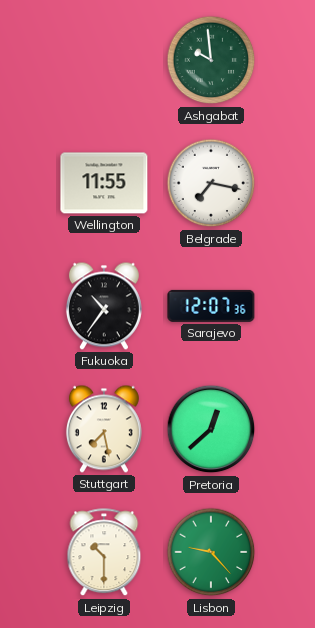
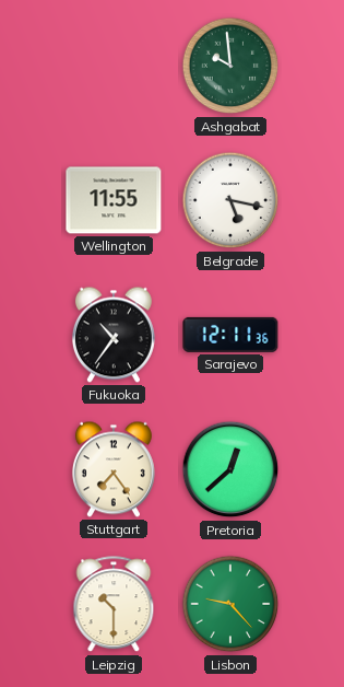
Belgrade: 7:17 -> 5:17 (230, 200)
Sarajevo: 12:07 -> 12:11 (230, 335)
Stuttgart: 7:28 -> 7:24 (114, 469)
